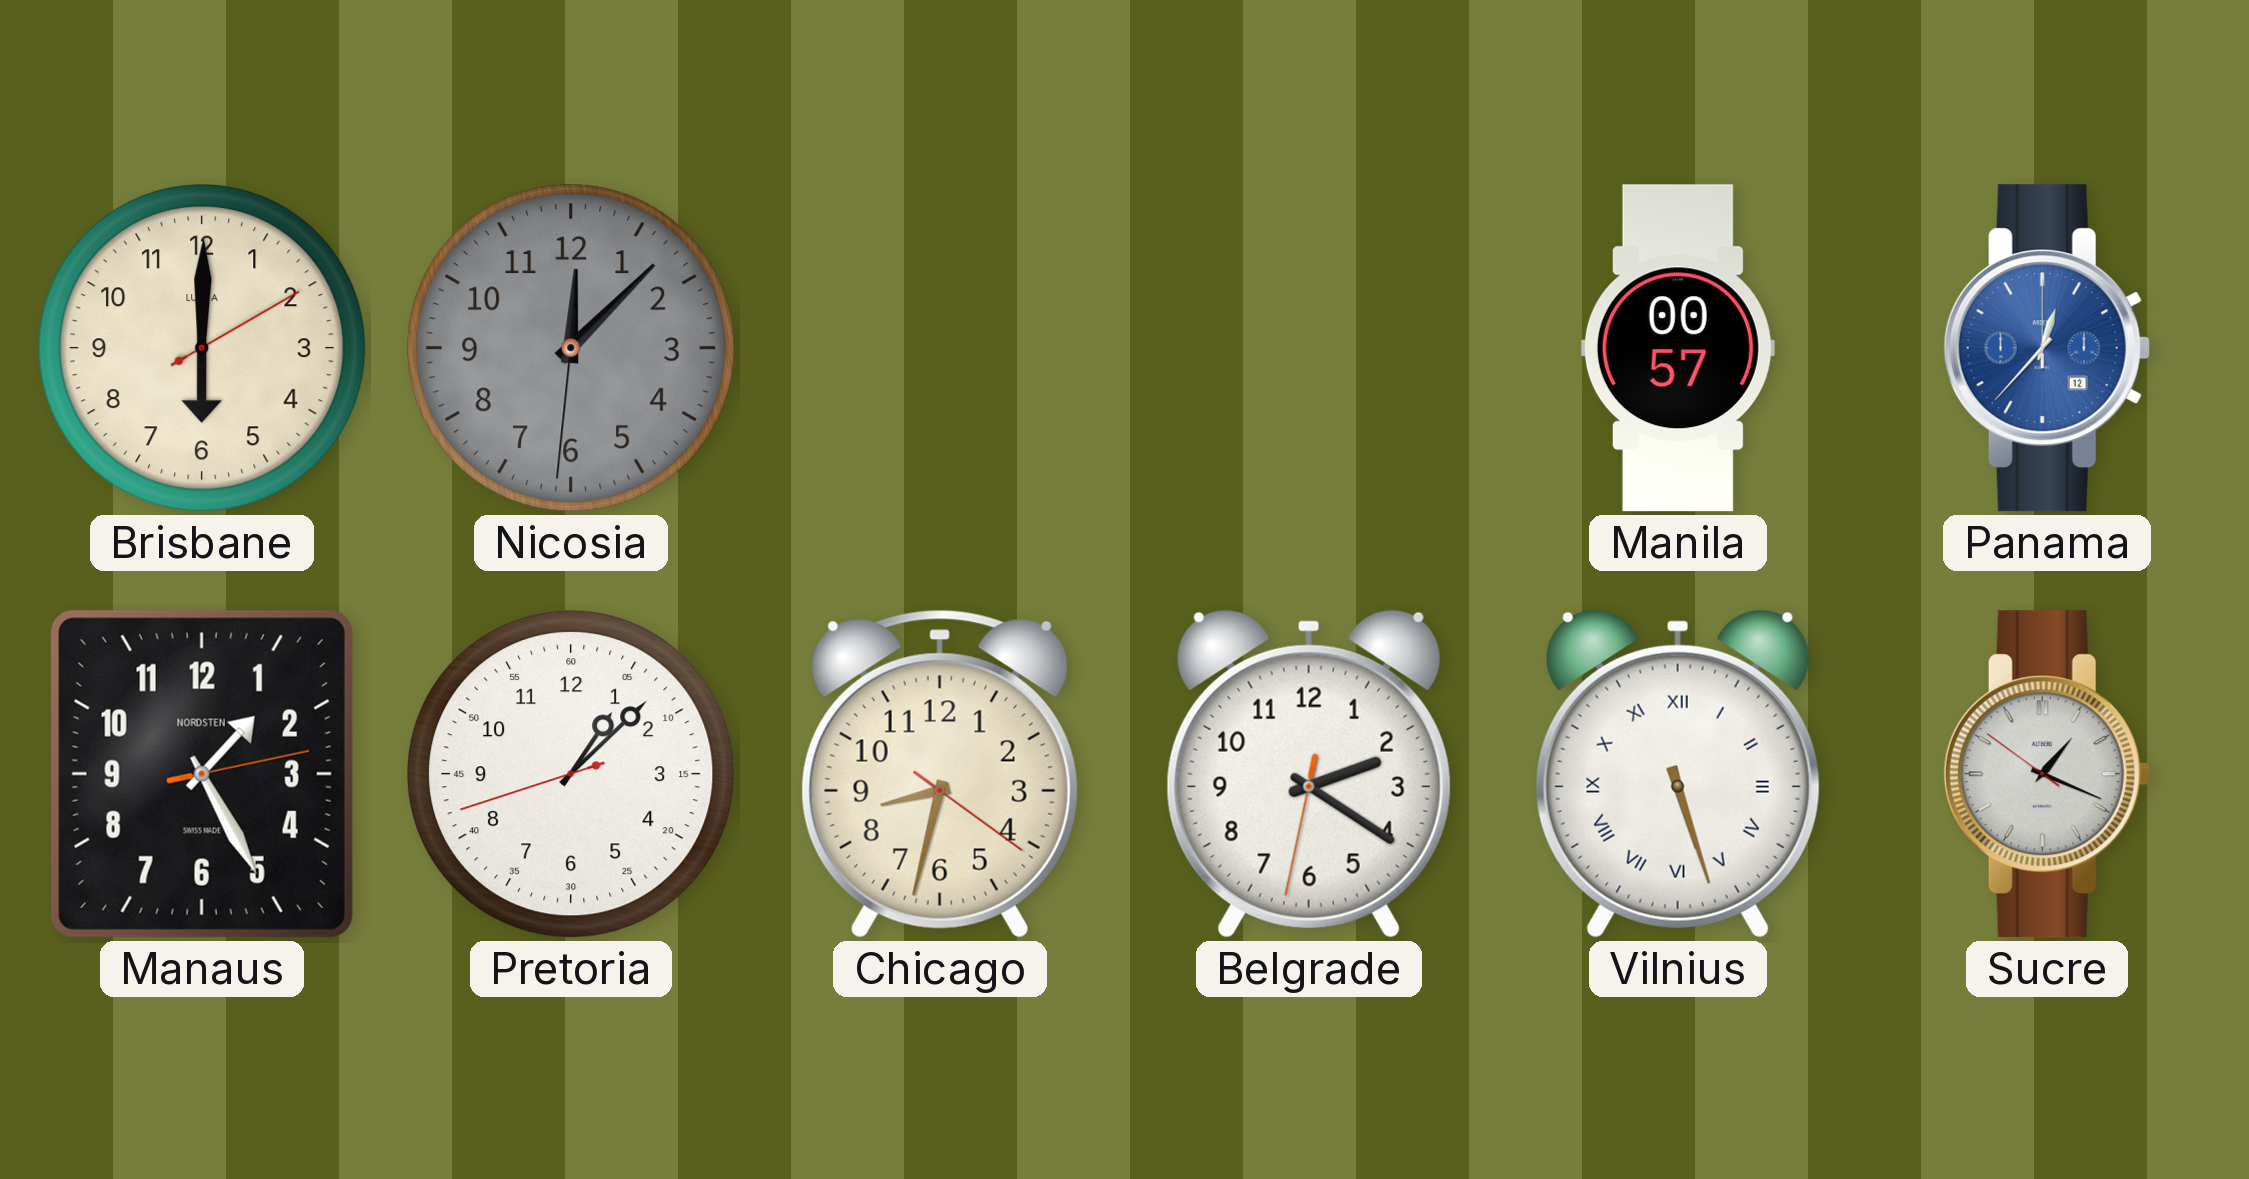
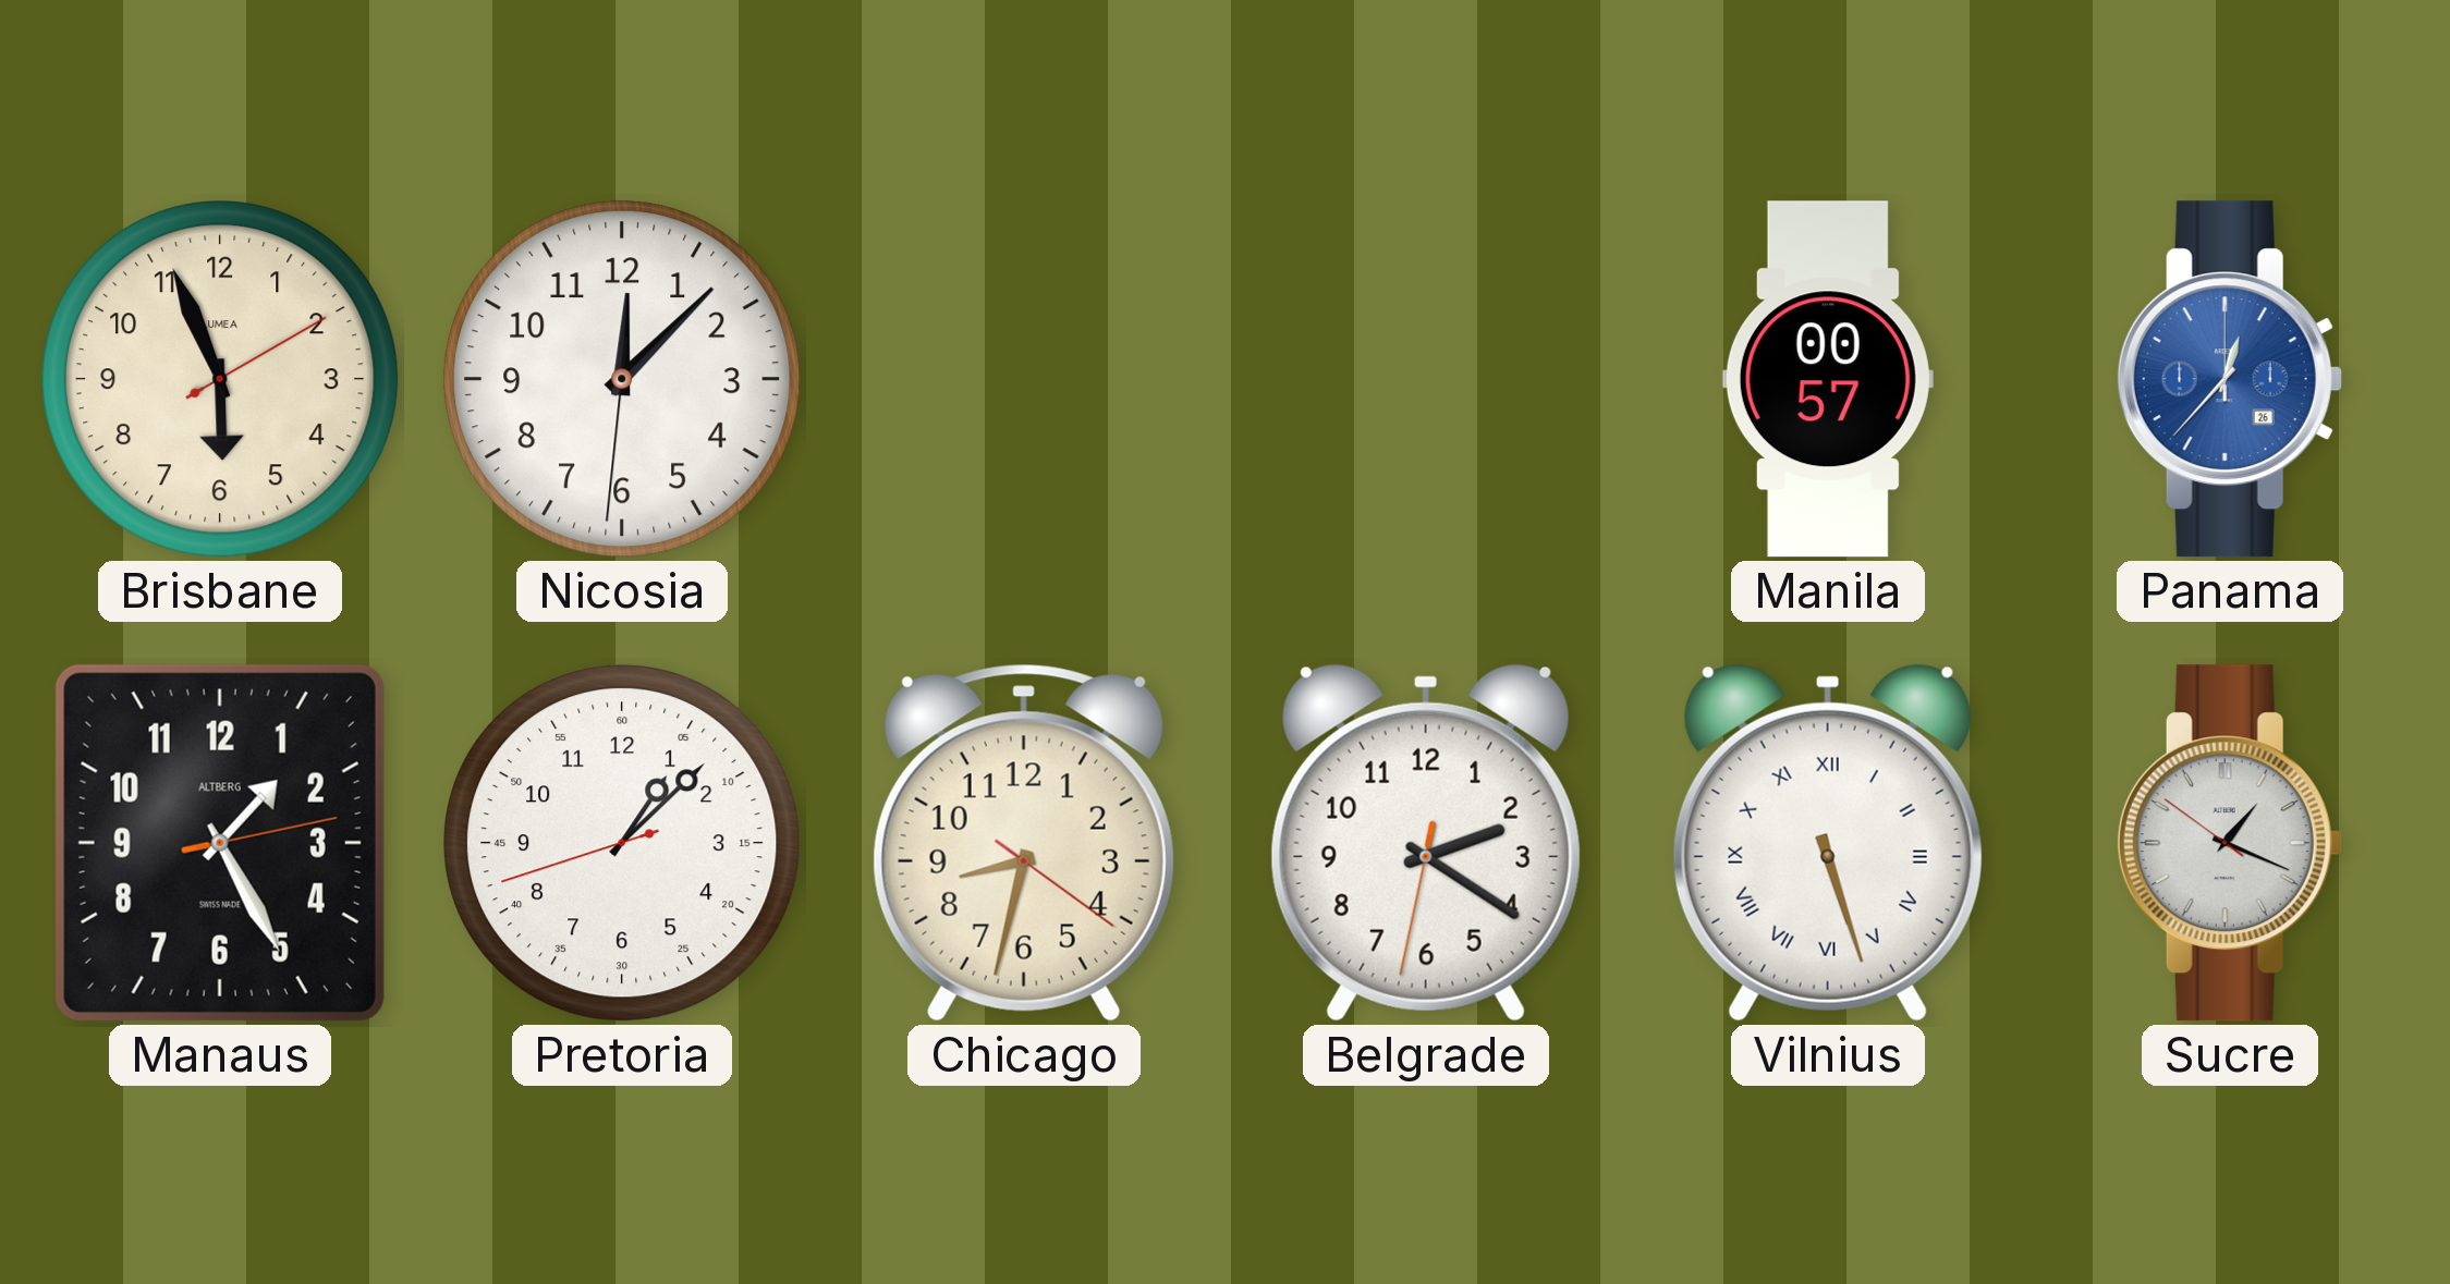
Brisbane: 6:00 -> 5:56 (220, 379)
Nicosia dial: grey -> white (622, 379)
Panama date: 12 -> 26 (2230, 379)
Manaus brand: NORDSTEN -> ALTBERG (220, 843)
